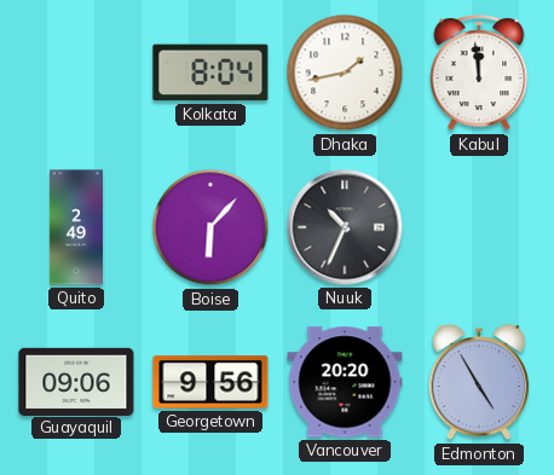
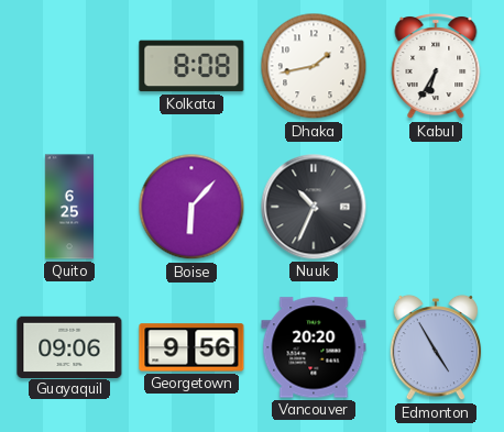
Kolkata: 8:04 -> 8:08 (191, 66)
Kabul: 11:59 -> 6:35 (436, 67)
Quito: 2:49 -> 6:25 (69, 207)
